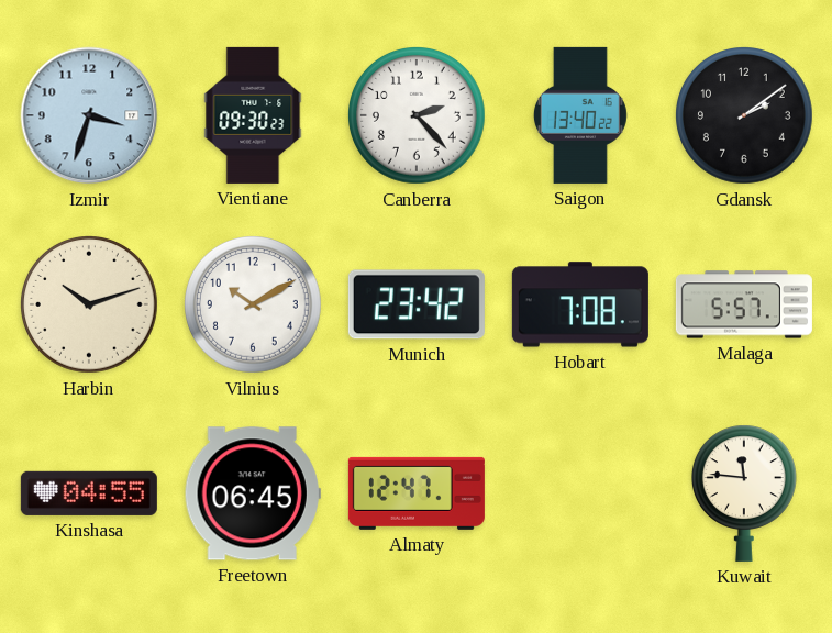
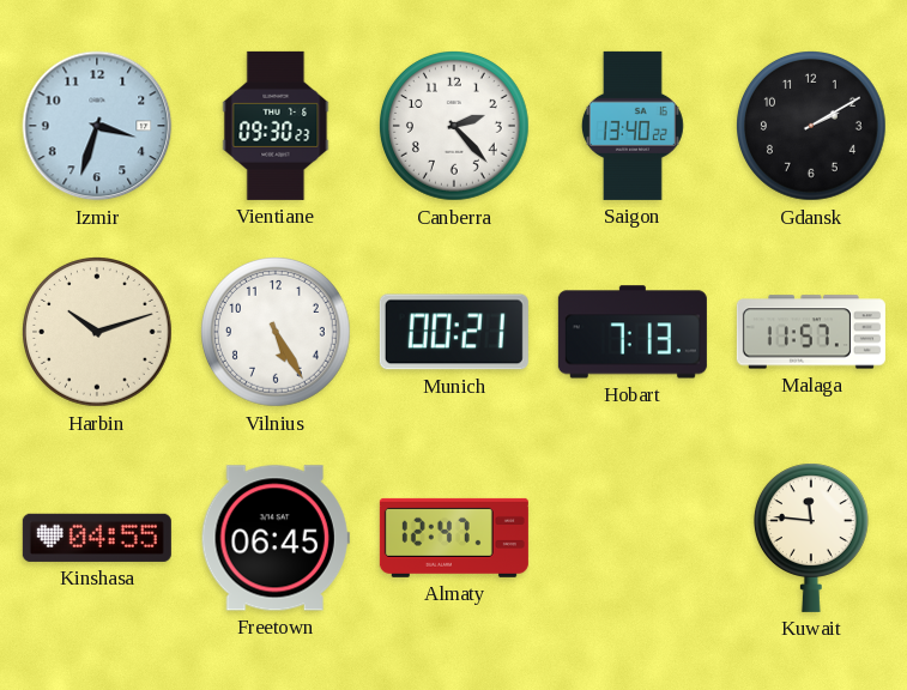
Gdansk: 2:09 -> 2:10 (812, 127)
Vilnius: 10:10 -> 5:25 (277, 333)
Munich: 23:42 -> 00:21 (454, 332)
Hobart: 7:08 -> 7:13 (633, 332)
Malaga: 5:57 -> 11:57 (811, 332)
